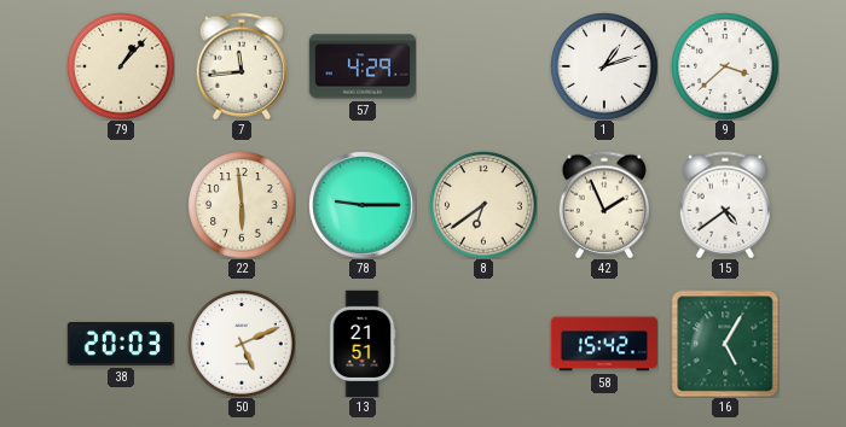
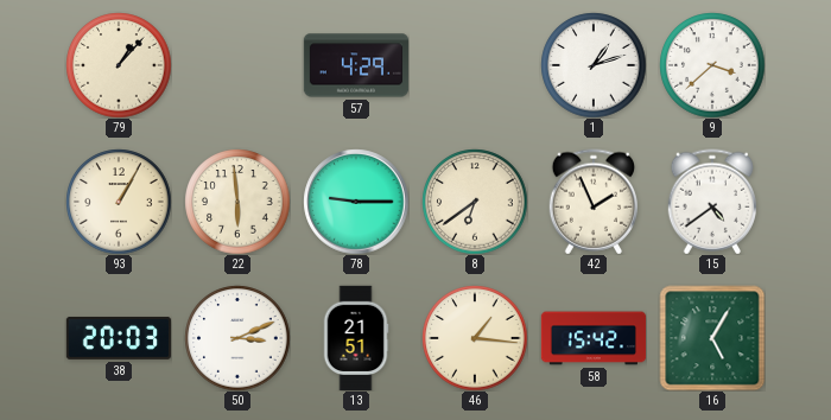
7: 11:44 -> none (241, 66)
93: none -> 1:05 (119, 202)
50: 5:11 -> 3:11 (237, 338)
46: none -> 1:16 (475, 338)
